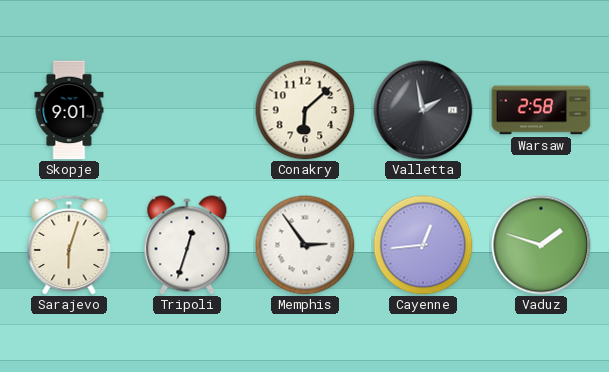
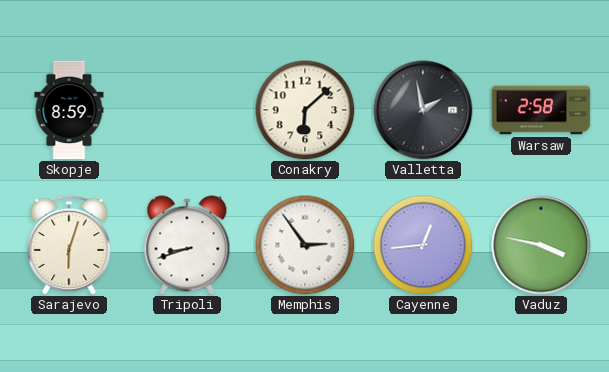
Skopje: 9:01 -> 8:59 (69, 110)
Tripoli: 12:33 -> 8:42 (187, 245)
Vaduz: 1:48 -> 3:47 (541, 245)
